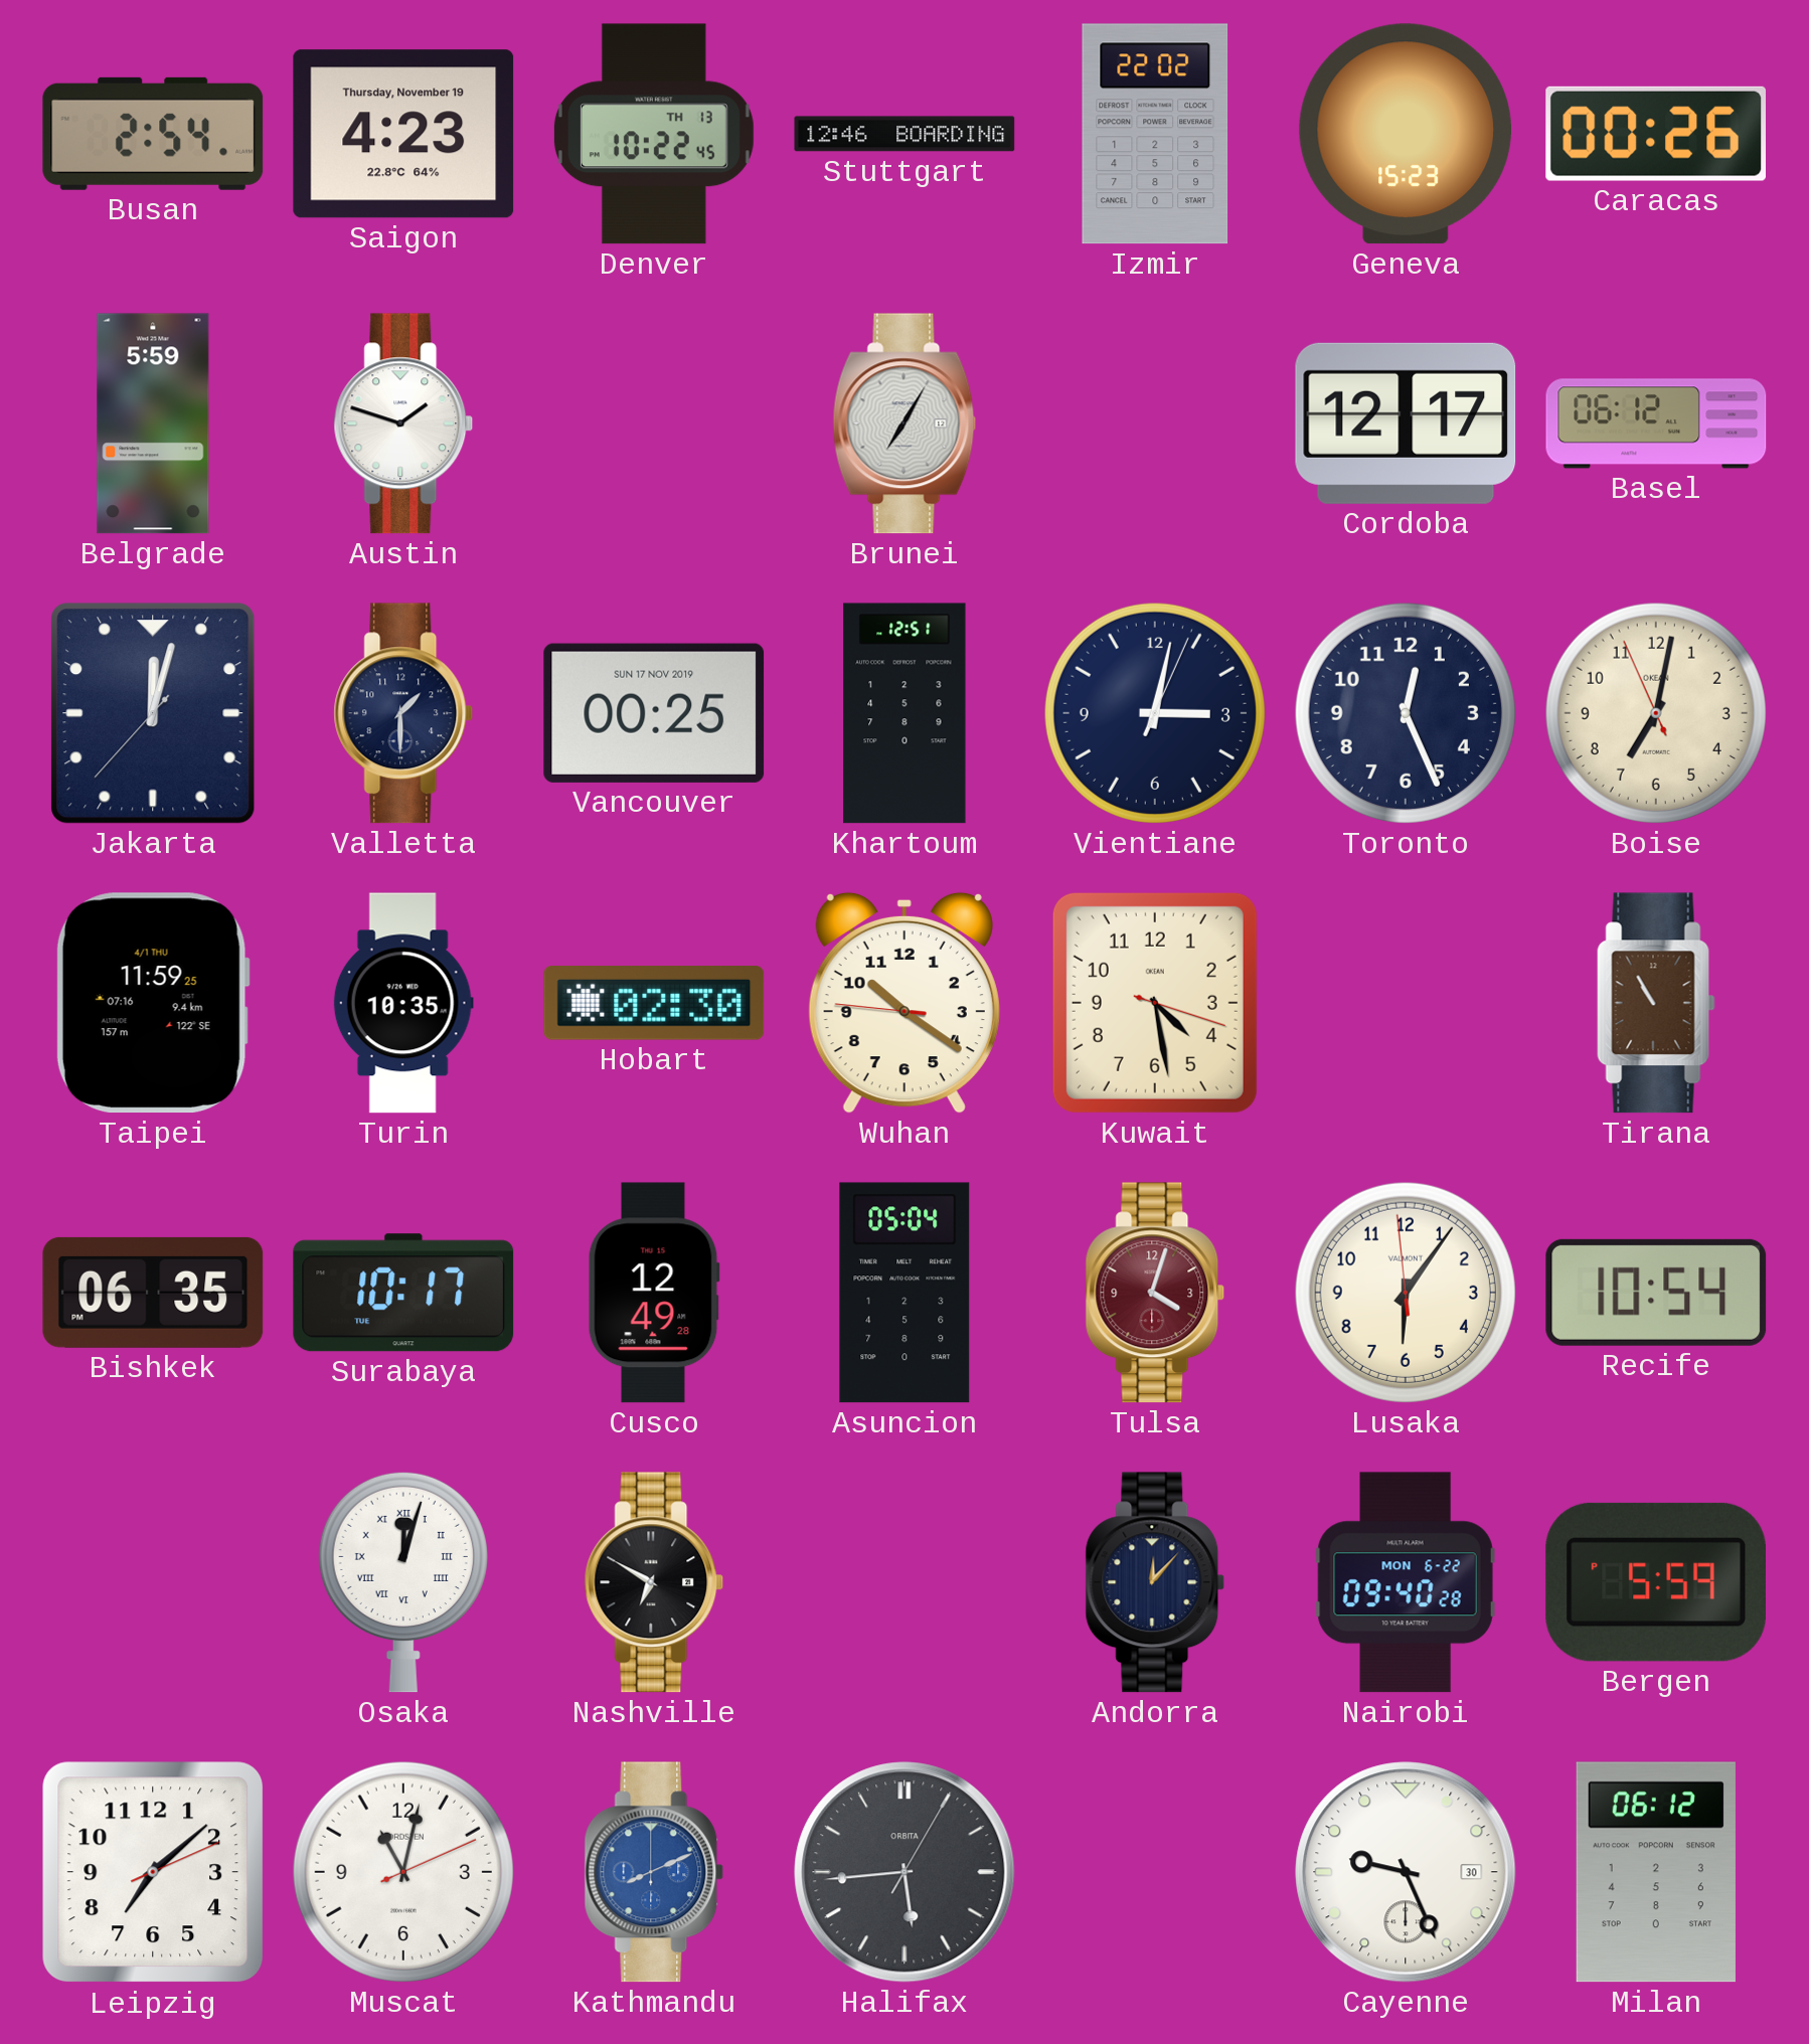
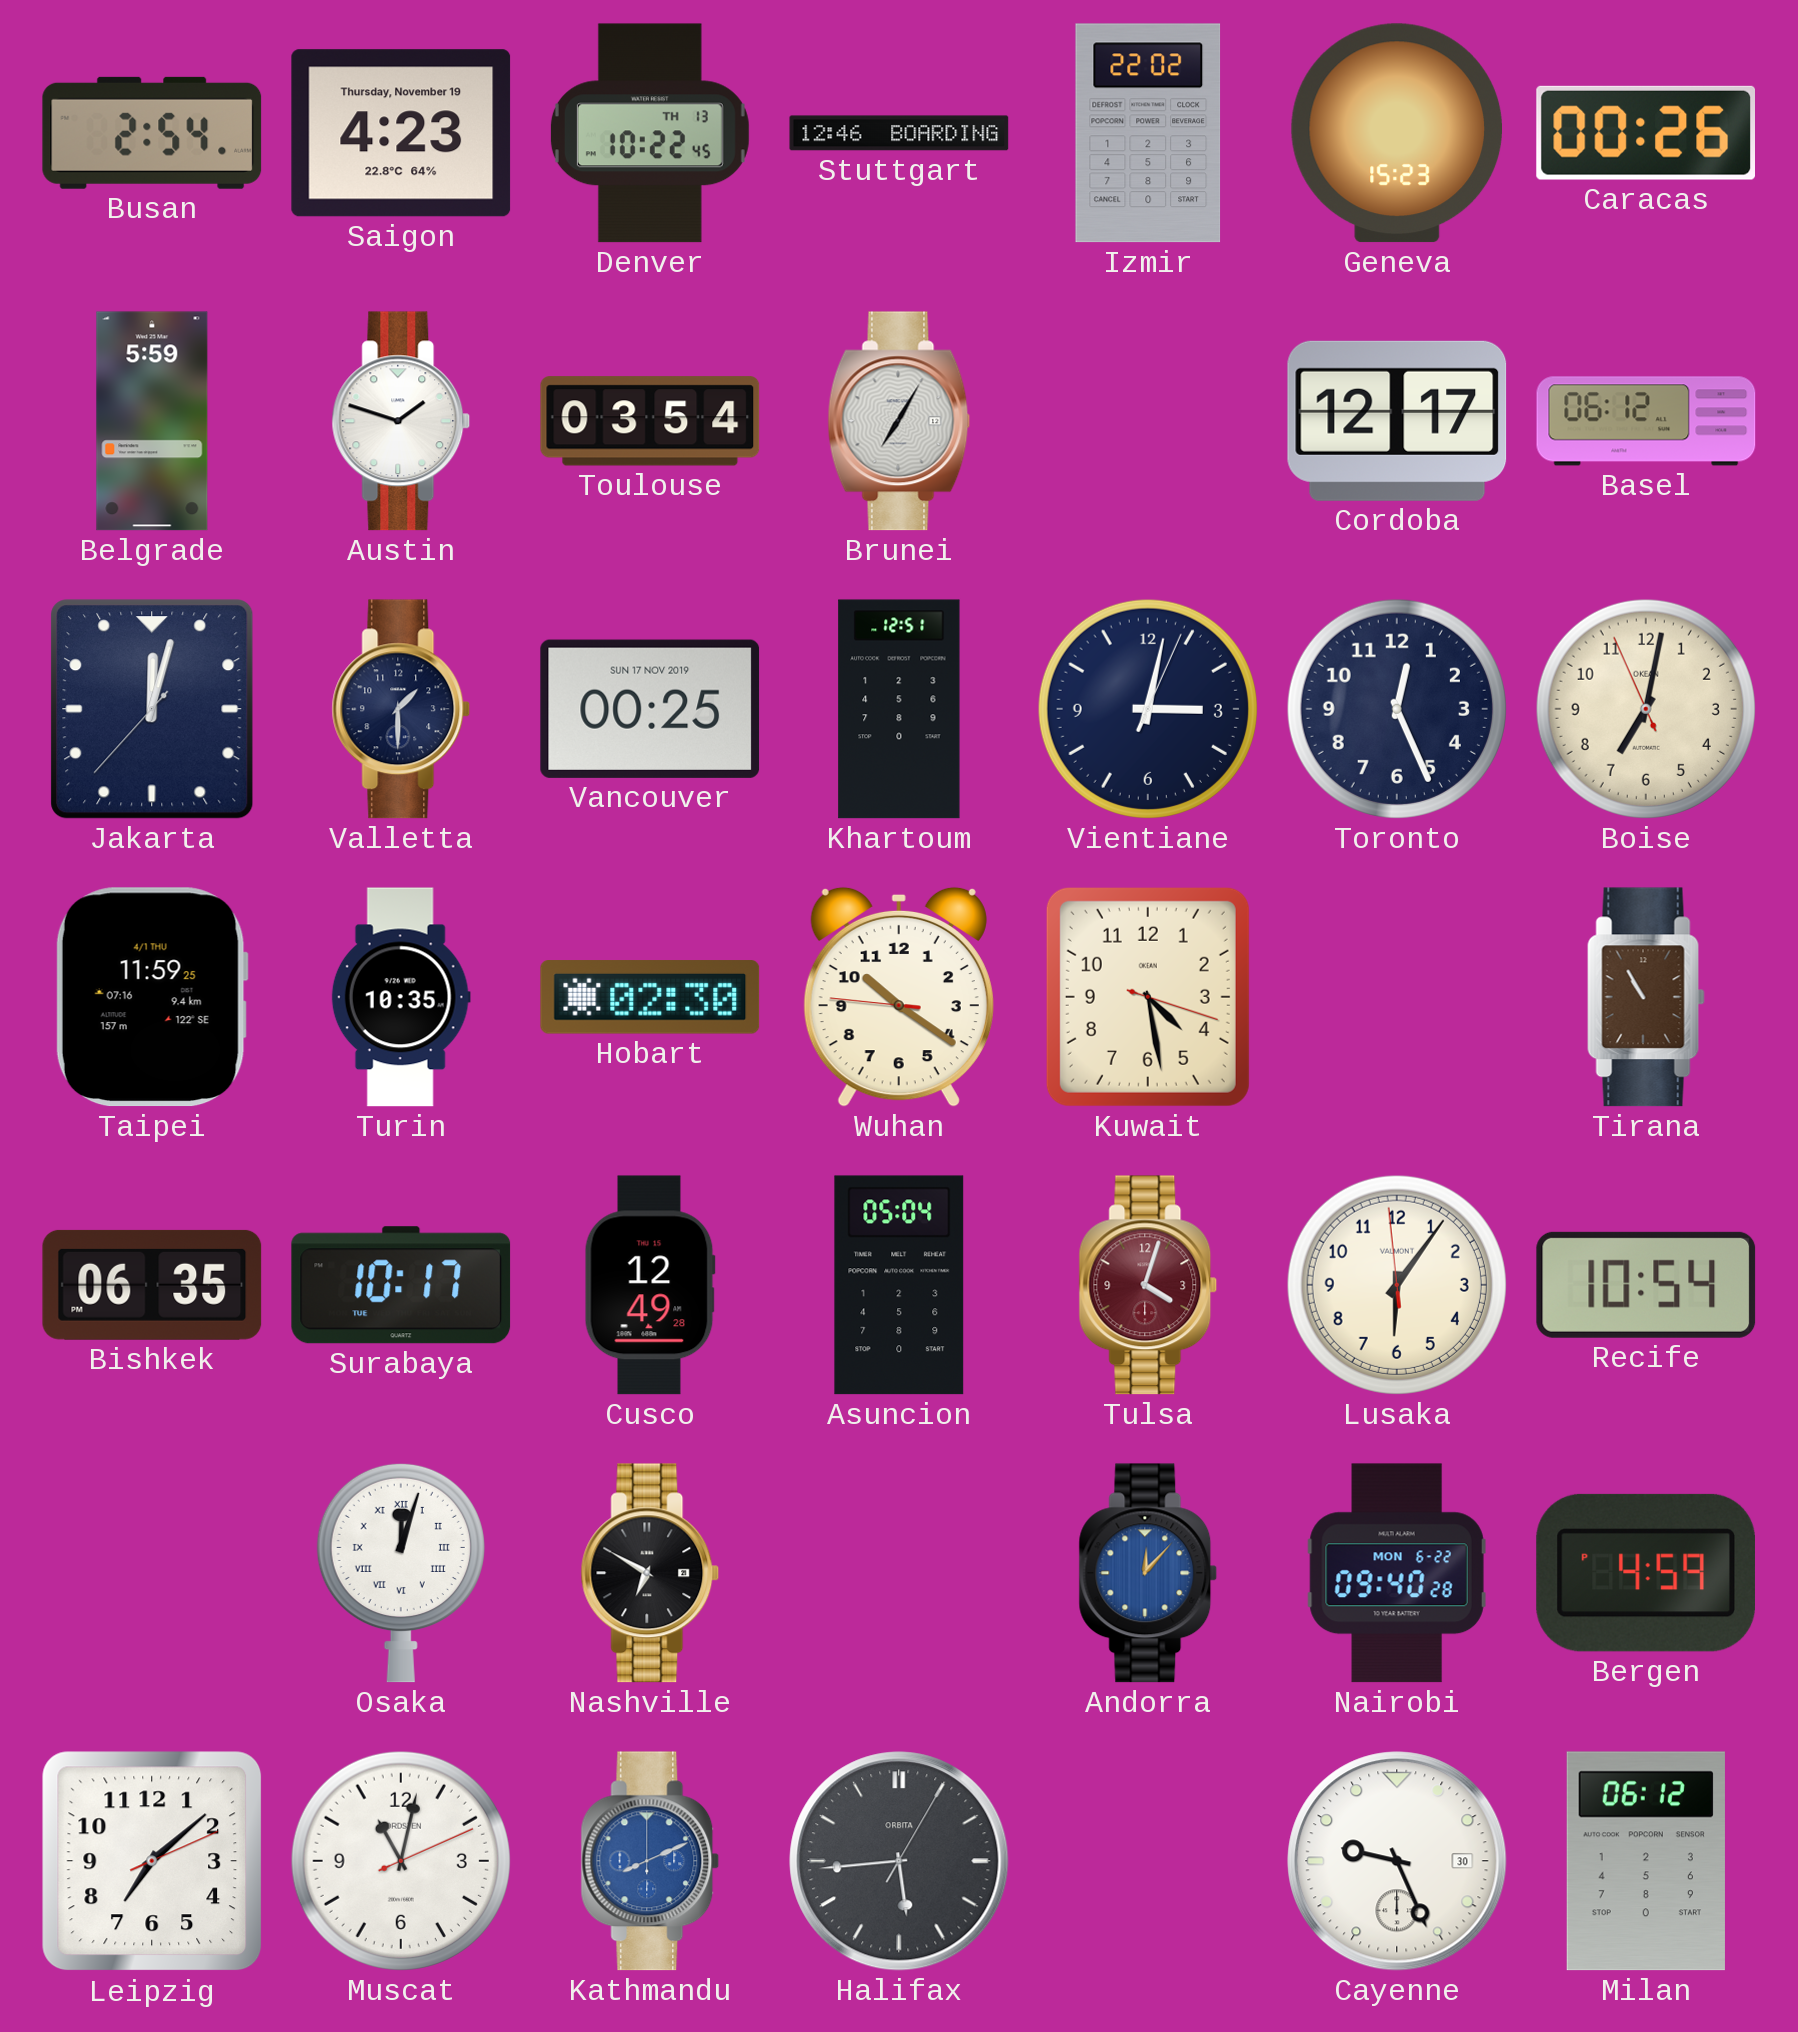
Toulouse: none -> 03:54 (650, 421)
Andorra dial: navy -> blue (1148, 1573)
Bergen: 5:59 -> 4:59 (1646, 1573)
